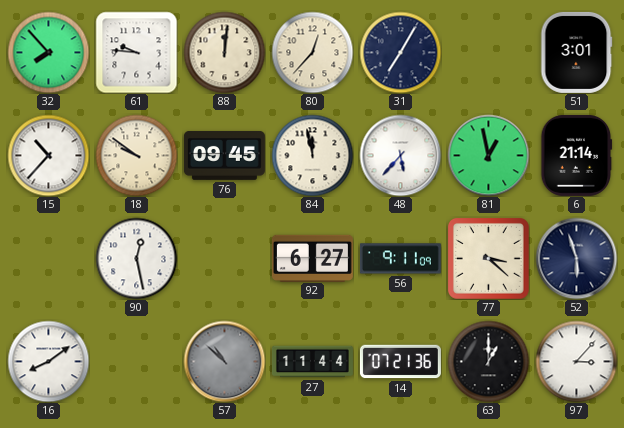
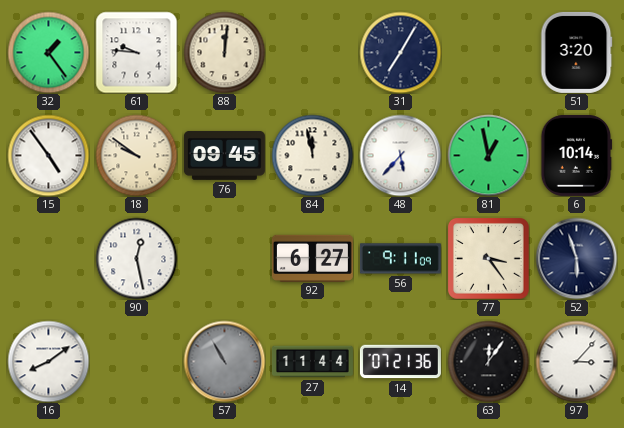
32: 7:53 -> 1:24 (48, 52)
80: 12:37 -> none (312, 52)
51: 3:01 -> 3:20 (577, 52)
15: 10:37 -> 4:54 (48, 155)
6: 21:14 -> 10:14 (577, 155)
77: 3:22 -> 3:24 (488, 258)
57: 10:52 -> 10:55 (224, 361)
63: 1:00 -> 12:06 (488, 361)
